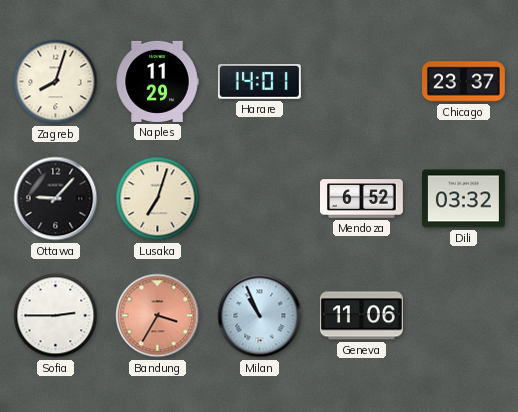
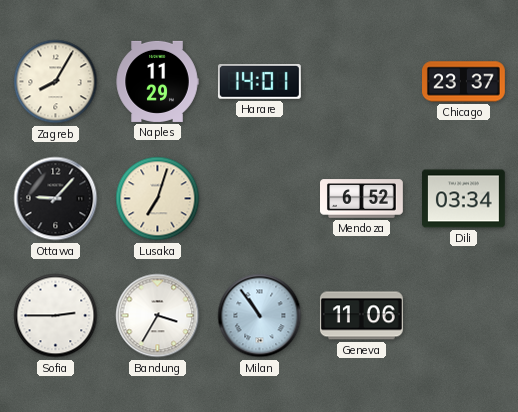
Zagreb: 8:03 -> 8:05 (56, 82)
Dili: 03:32 -> 03:34 (464, 199)
Bandung dial: salmon -> white (158, 316)
Milan: 10:56 -> 10:54 (260, 316)
